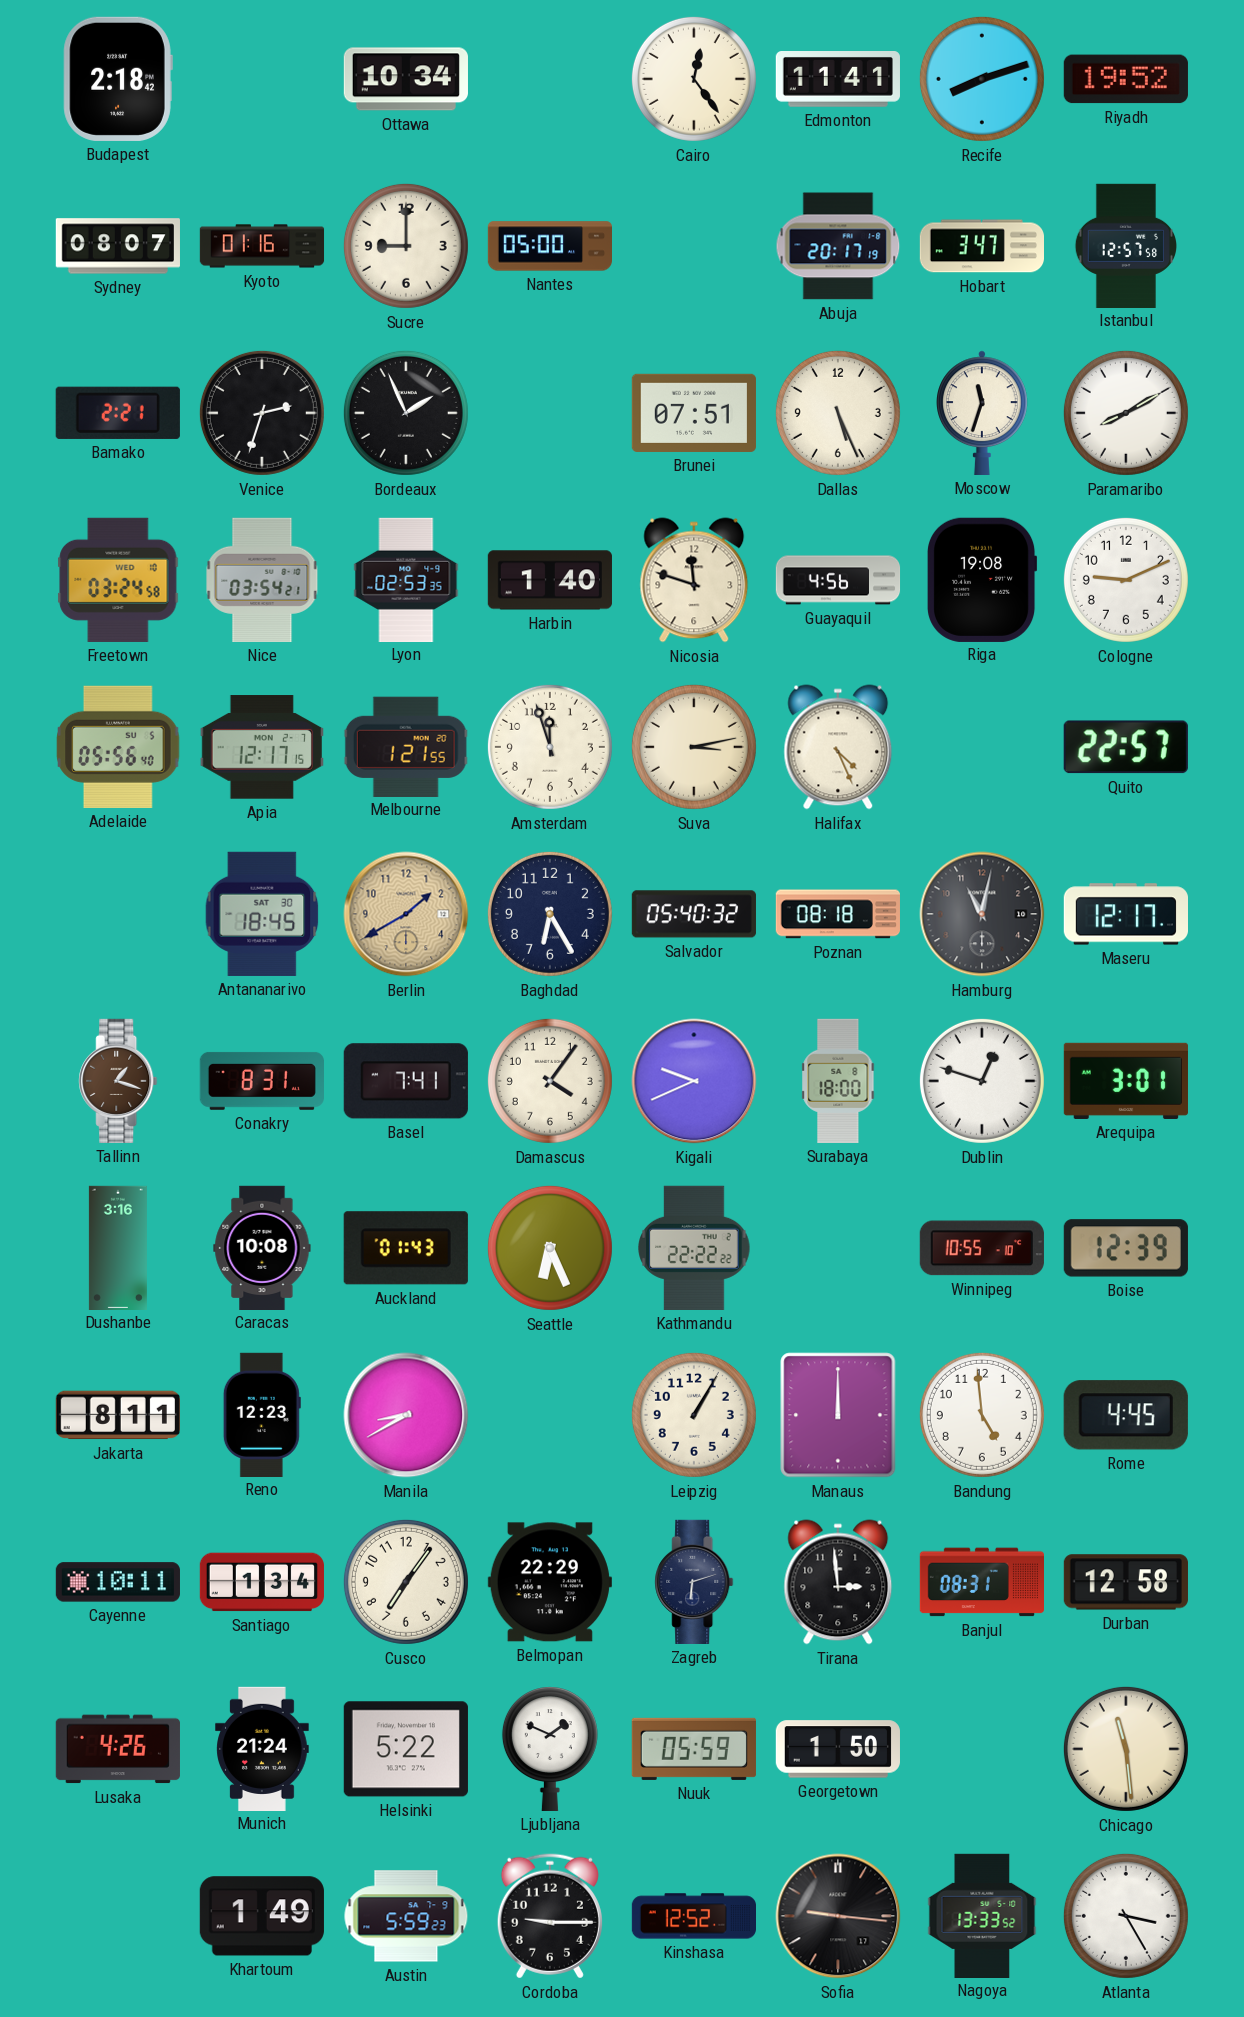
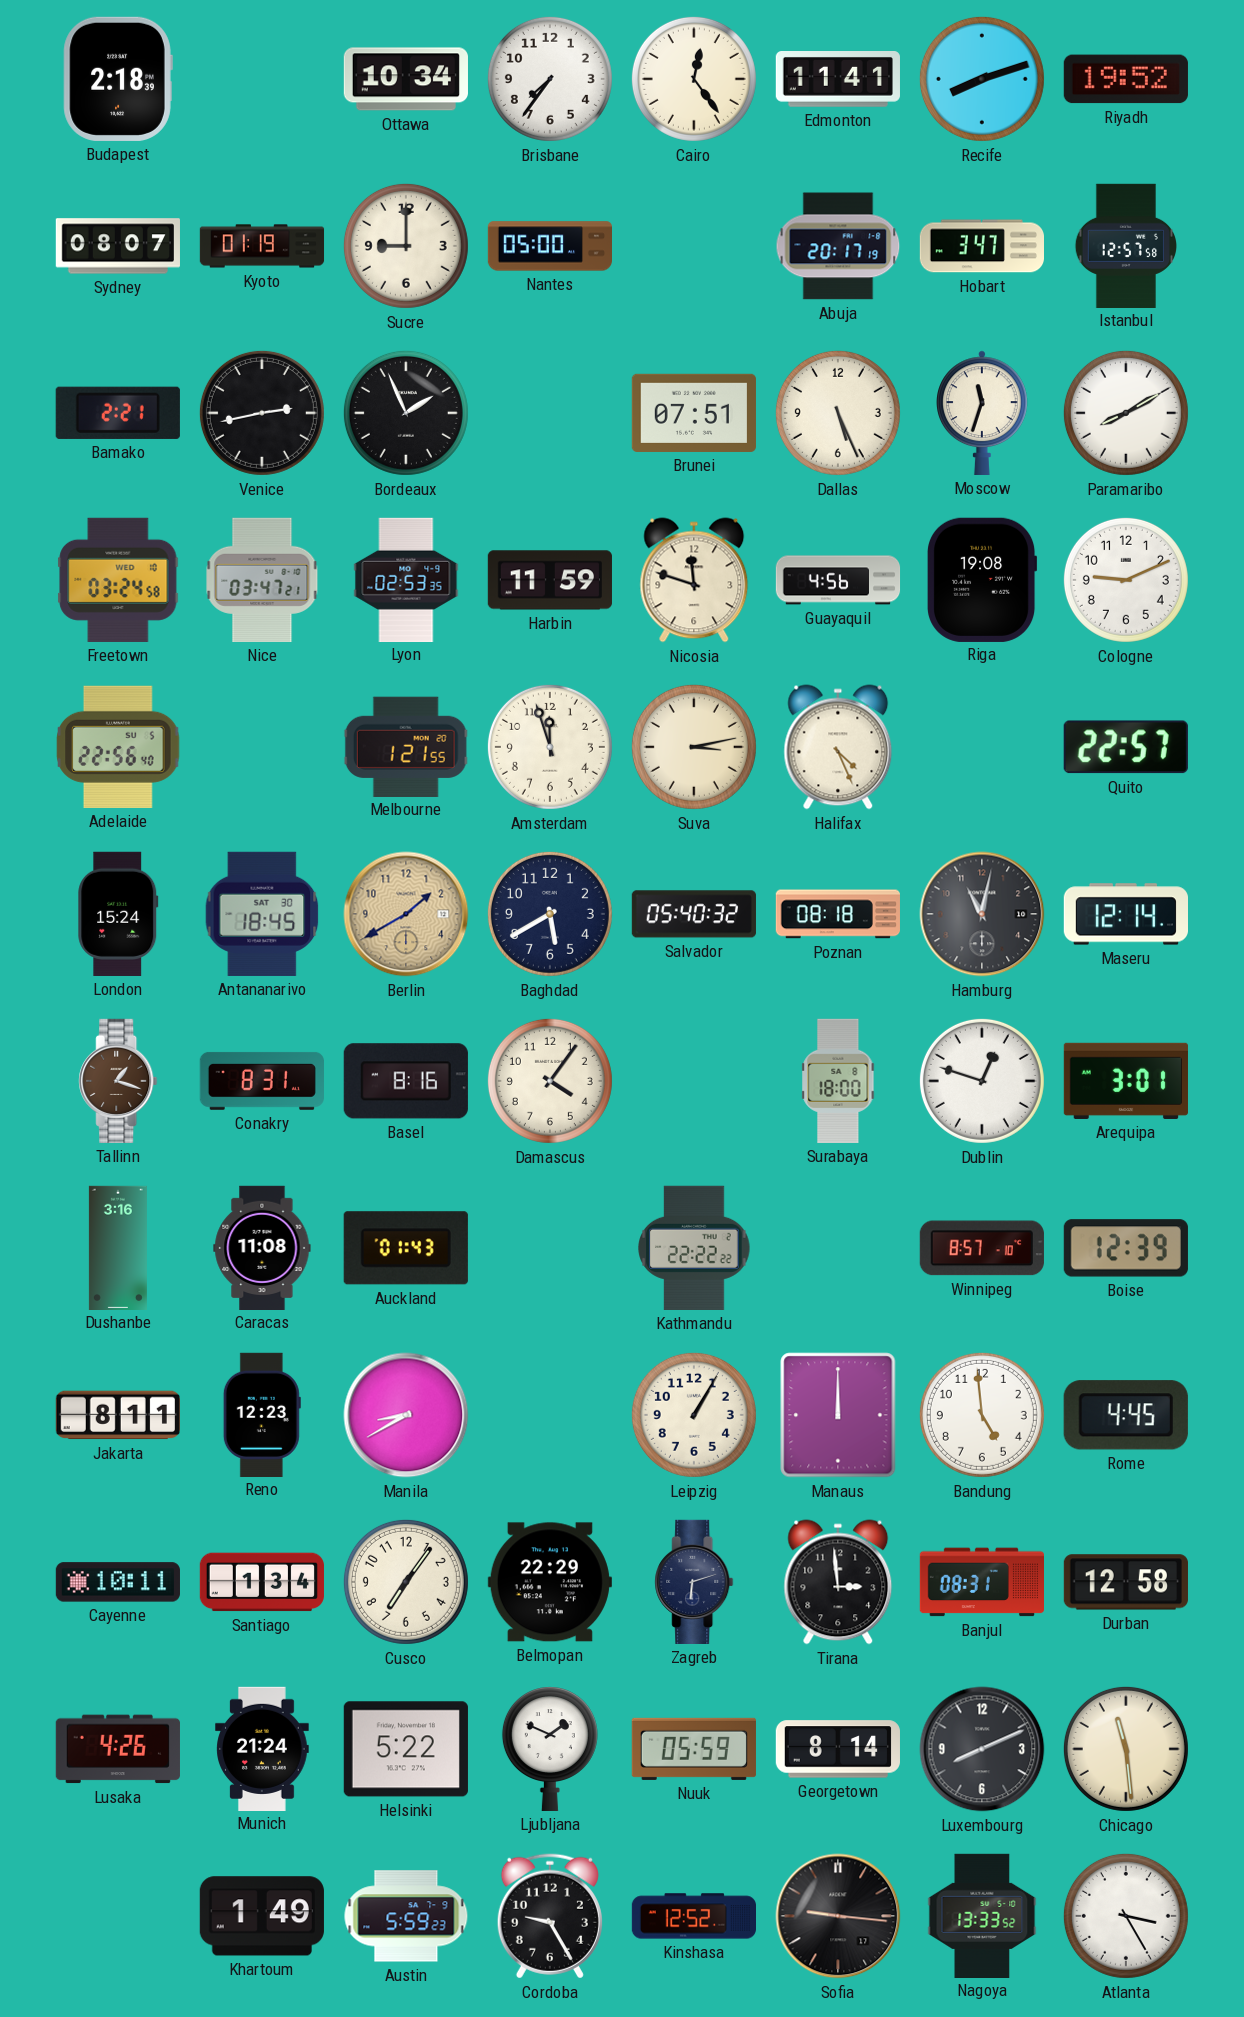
Budapest: 2:18:42 -> 2:18:39 (118, 79)
Brisbane: none -> 7:36 (550, 79)
Kyoto: 01:16 -> 01:19 (262, 246)
Venice: 2:33 -> 2:43 (262, 413)
Nice: 03:54 -> 03:47 (262, 580)
Harbin: 1:40 -> 11:59 (549, 580)
Adelaide: 05:56 -> 22:56 (118, 747)
Apia: 12:17 -> none (262, 747)
London: none -> 15:24 (118, 914)
Baghdad: 6:25 -> 5:40 (550, 914)
Maseru: 12:17 -> 12:14 (1125, 914)
Basel: 7:41 -> 8:16 (406, 1081)
Kigali: 9:41 -> none (694, 1081)
Caracas: 10:08 -> 11:08 (262, 1247)
Seattle: 6:26 -> none (550, 1248)
Winnipeg: 10:55 -> 8:57 (982, 1248)
Georgetown: 1:50 -> 8:14 (838, 1749)
Luxembourg: none -> 8:11 (982, 1749)
Cordoba: 9:15 -> 9:25 (550, 1916)
